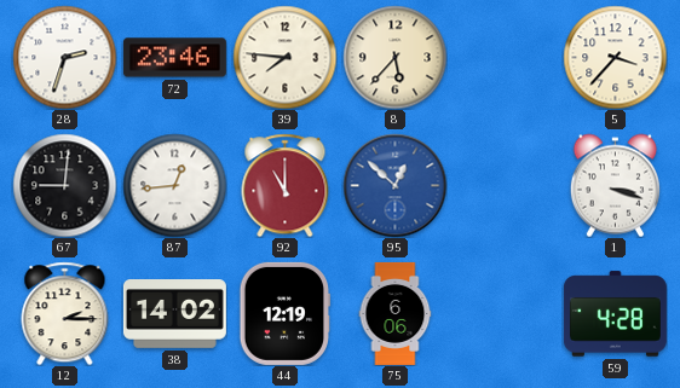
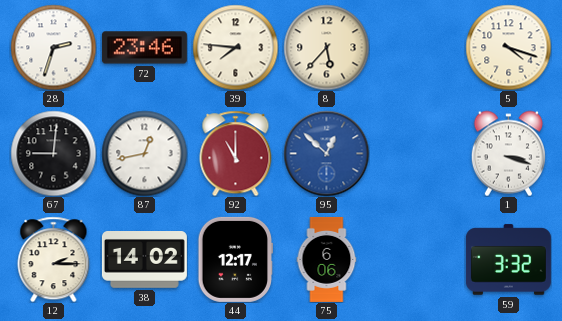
5: 3:37 -> 4:18 (508, 47)
87: 12:44 -> 12:43 (144, 153)
44: 12:19 -> 12:17 (235, 259)
59: 4:28 -> 3:32 (508, 260)
